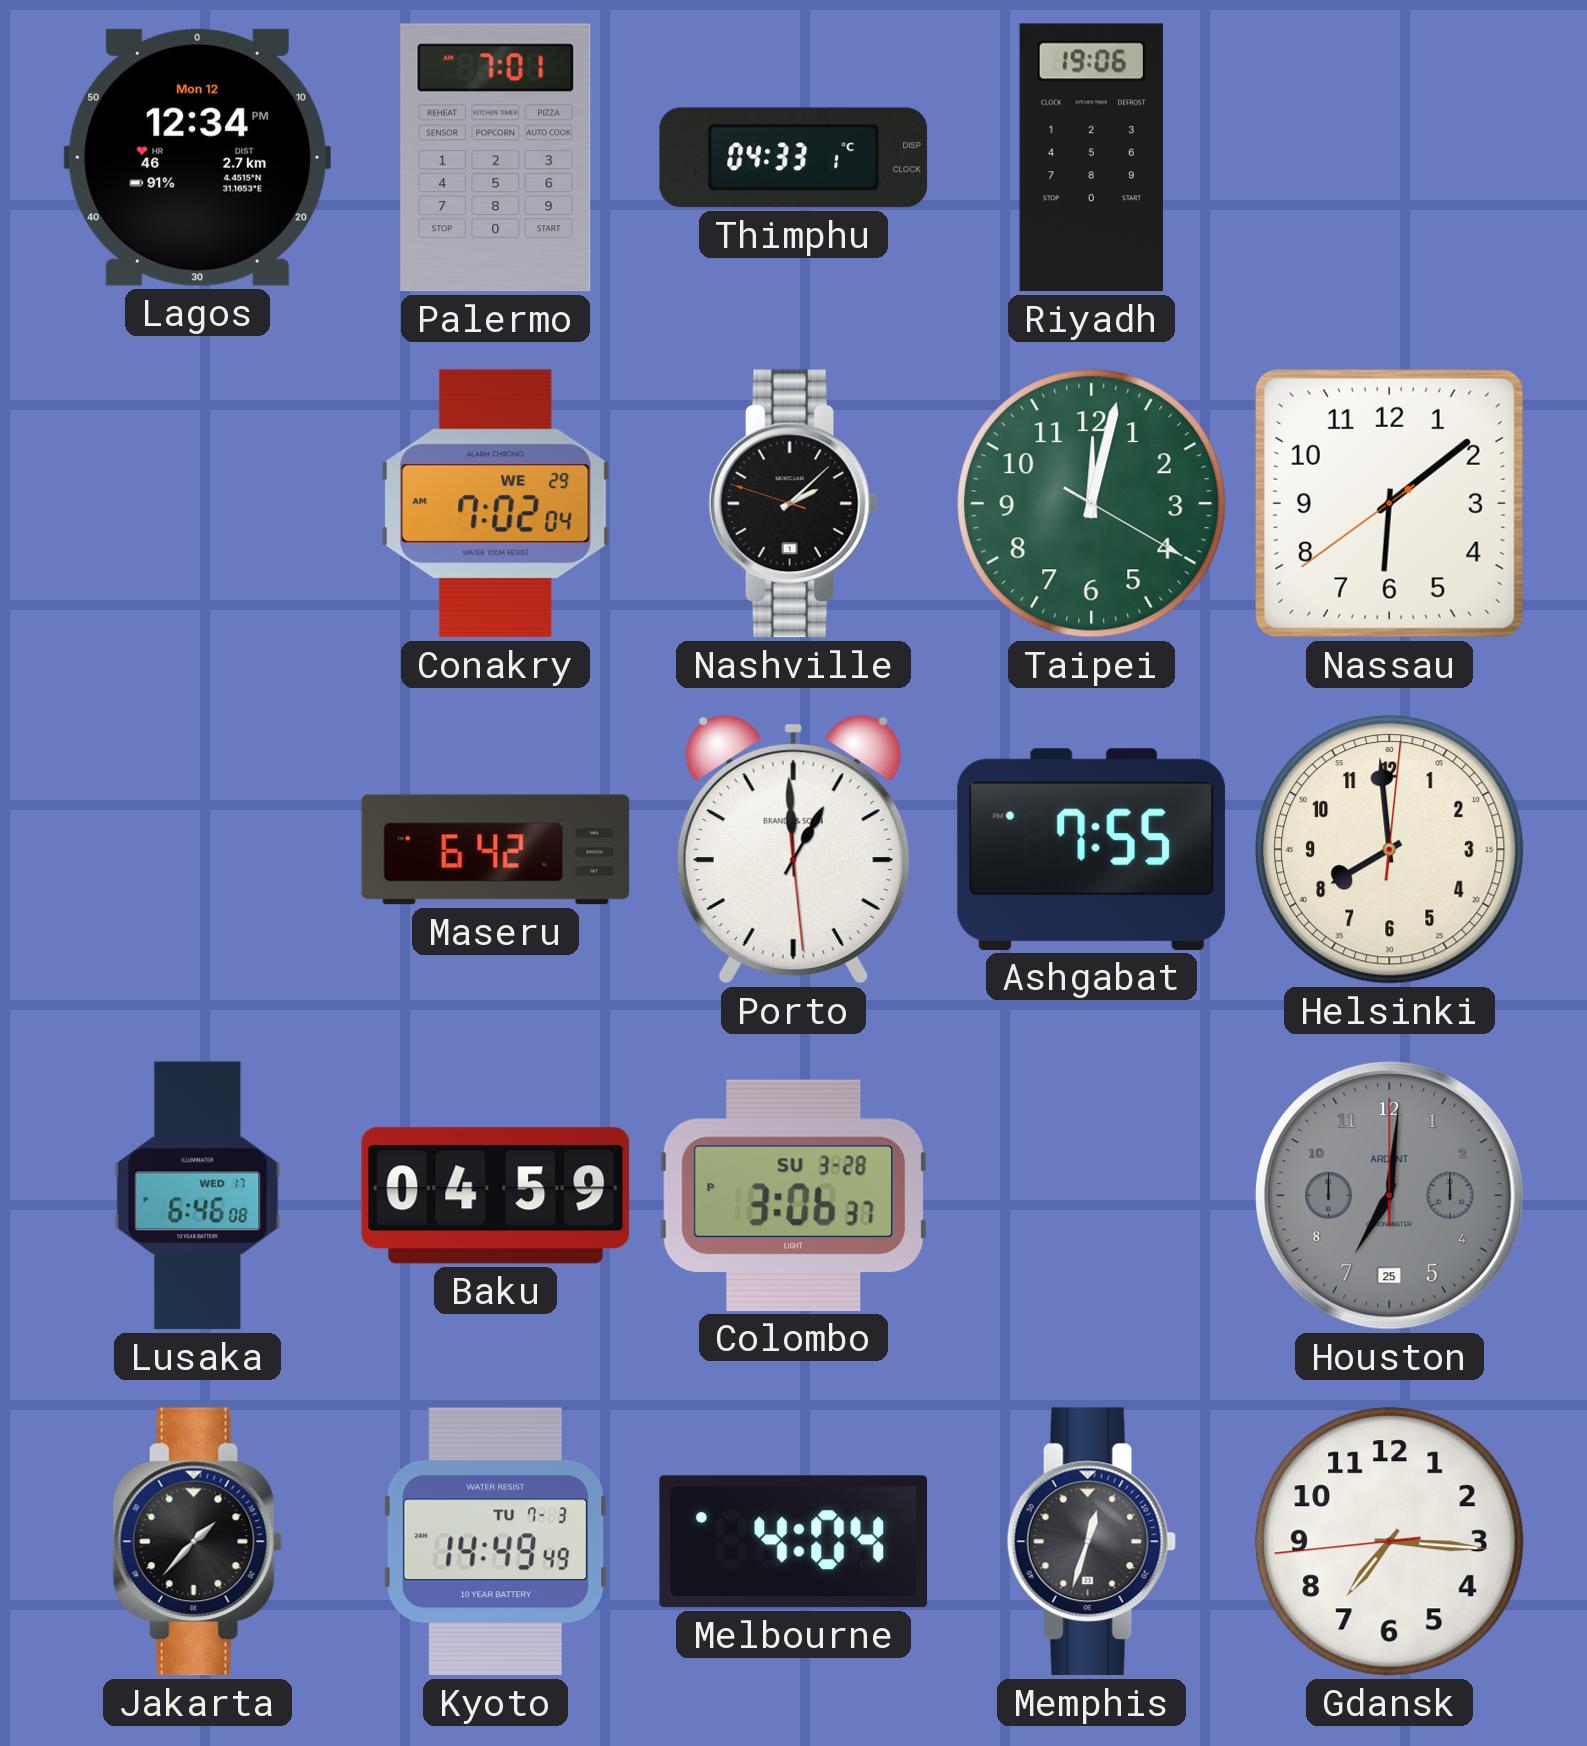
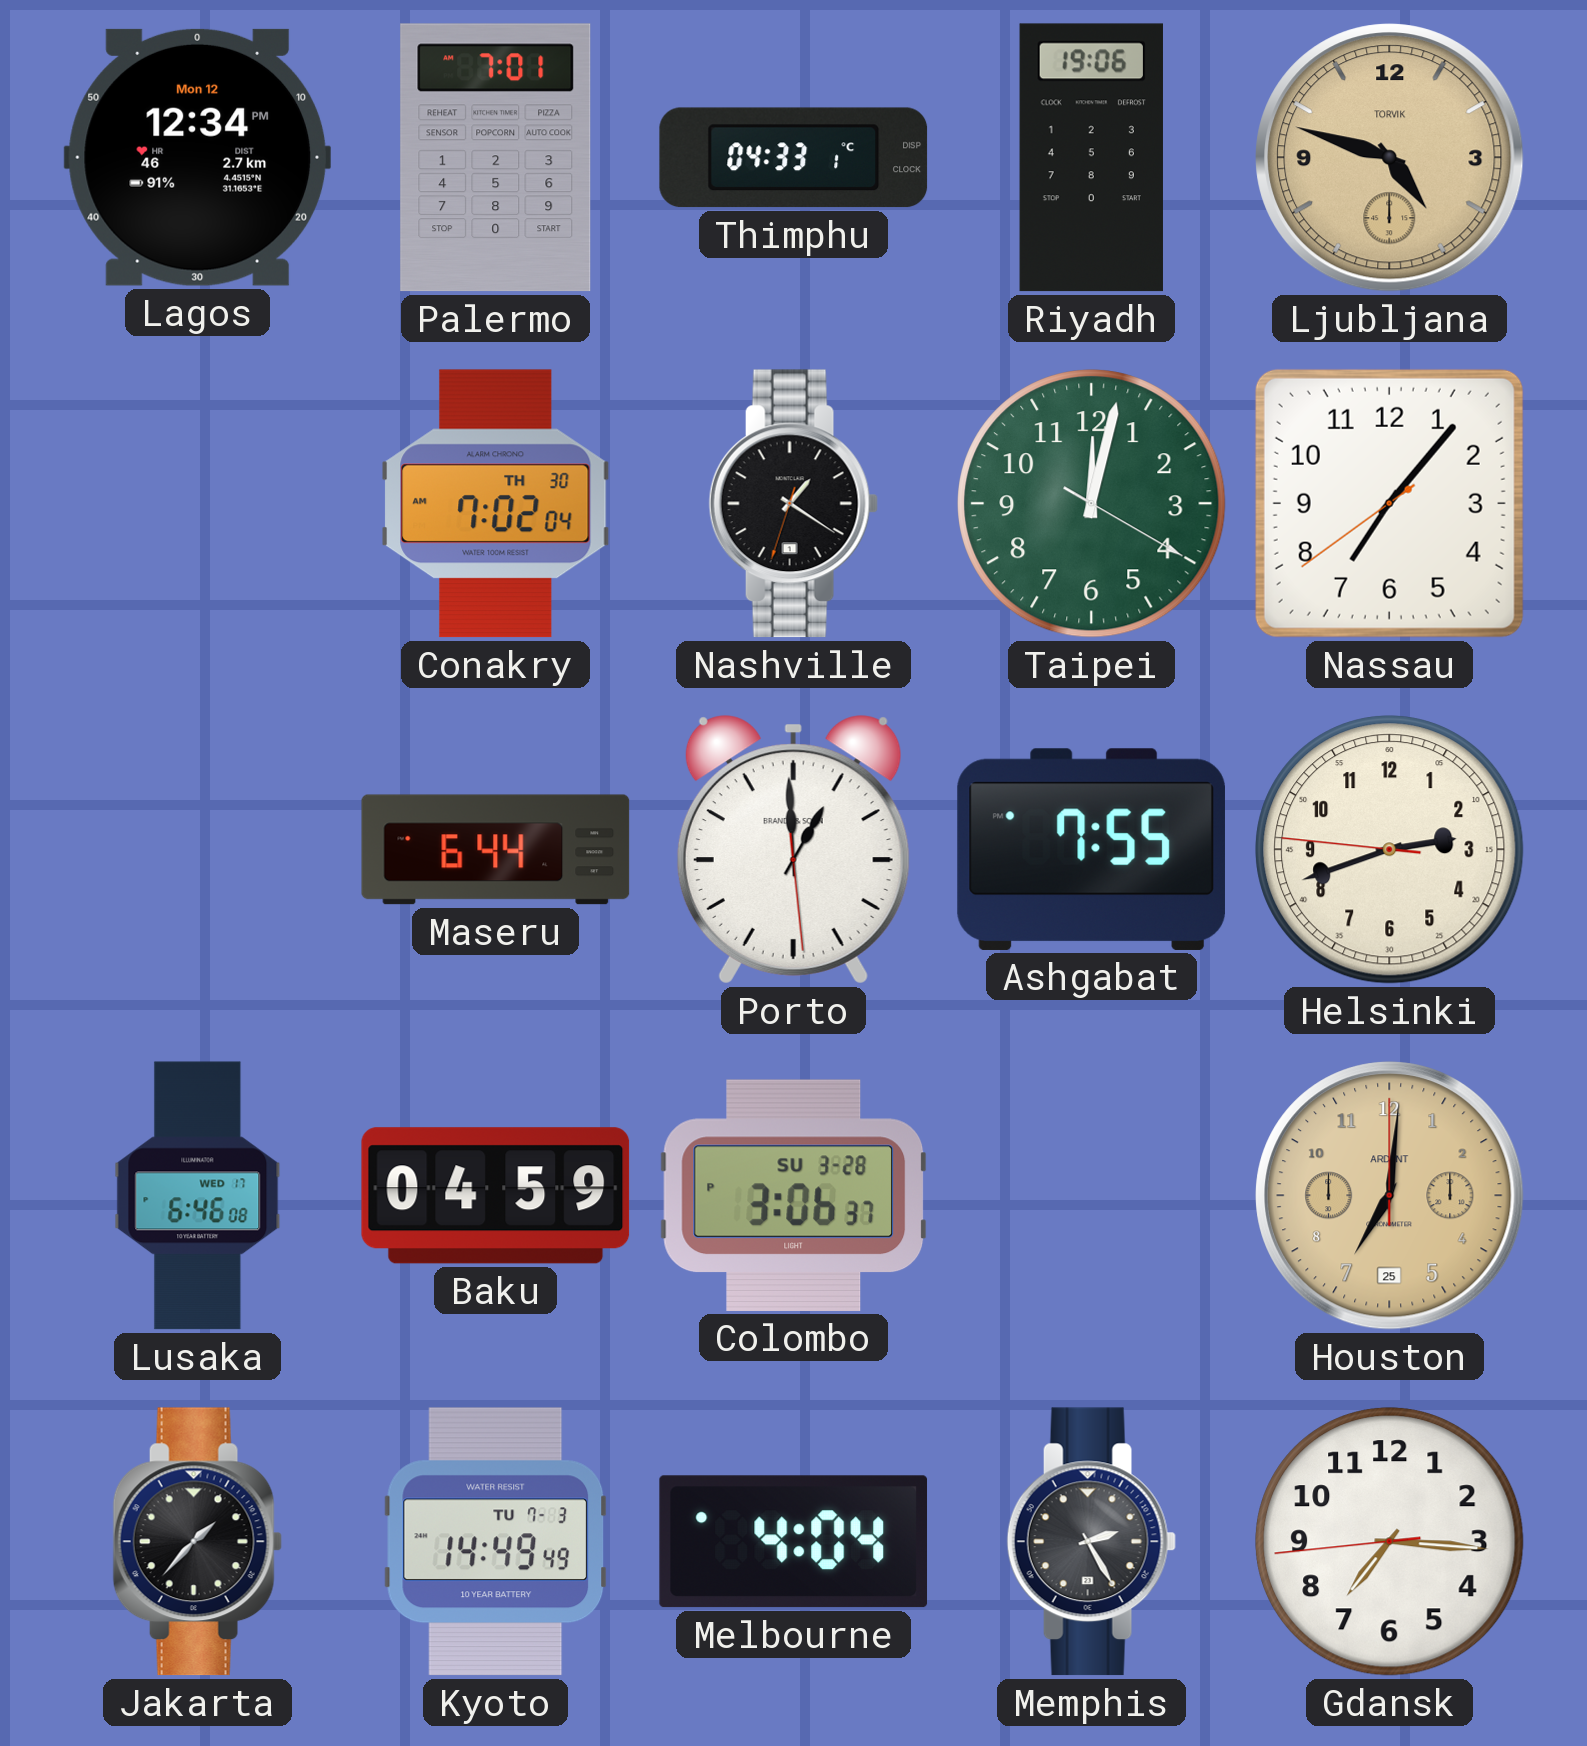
Ljubljana: none -> 4:48 (1390, 158)
Conakry date: WE 29 -> TH 30 (496, 504)
Nashville: 2:07 -> 1:20 (793, 504)
Nassau: 6:08 -> 7:06 (1389, 503)
Maseru: 6:42 -> 6:44 (496, 850)
Helsinki: 7:59 -> 2:41 (1390, 850)
Houston dial: grey -> champagne (1390, 1196)
Memphis: 12:33 -> 2:25 (1091, 1542)
